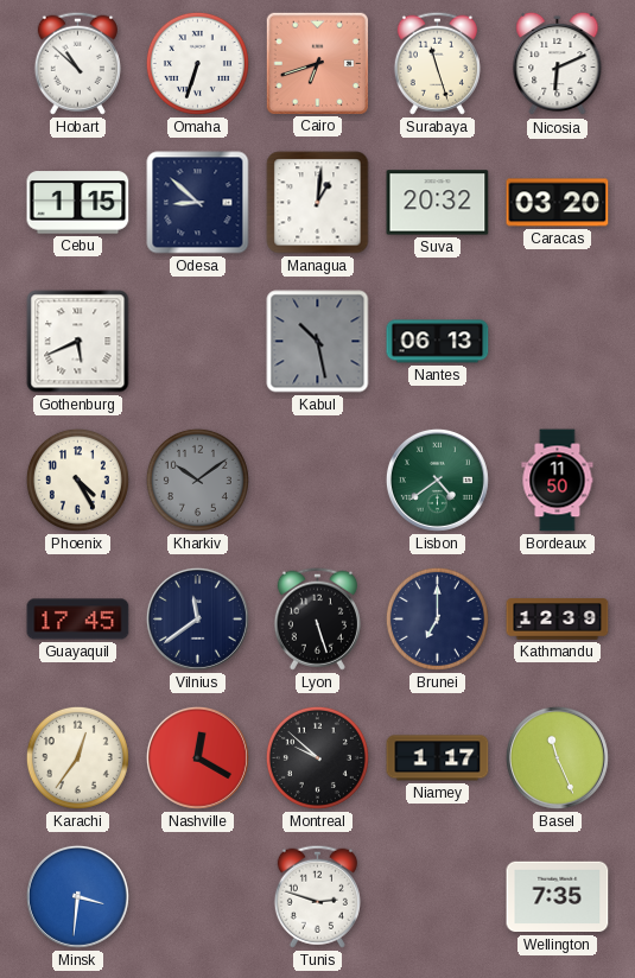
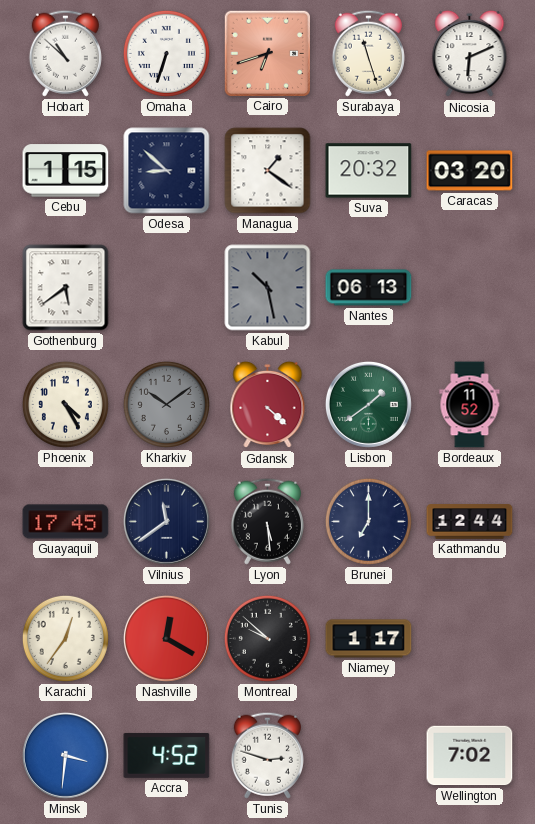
Managua: 1:01 -> 1:21 (268, 171)
Gothenburg: 5:41 -> 5:39 (66, 288)
Gdansk: none -> 4:22 (268, 405)
Lisbon: 4:39 -> 1:39 (368, 404)
Bordeaux: 11:50 -> 11:52 (470, 405)
Lyon: 5:27 -> 5:29 (267, 521)
Kathmandu: 12:39 -> 12:44 (470, 522)
Basel: 11:26 -> none (557, 757)
Accra: none -> 4:52 (167, 755)
Wellington: 7:35 -> 7:02 (470, 756)
